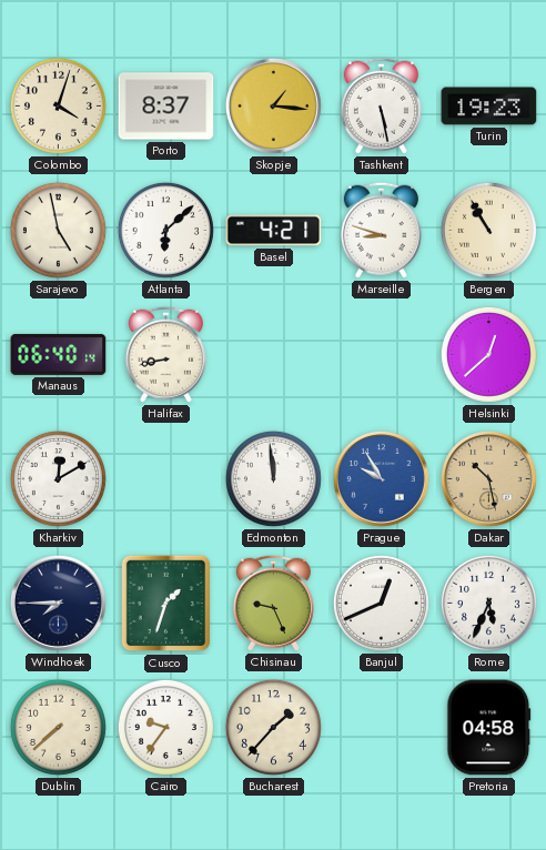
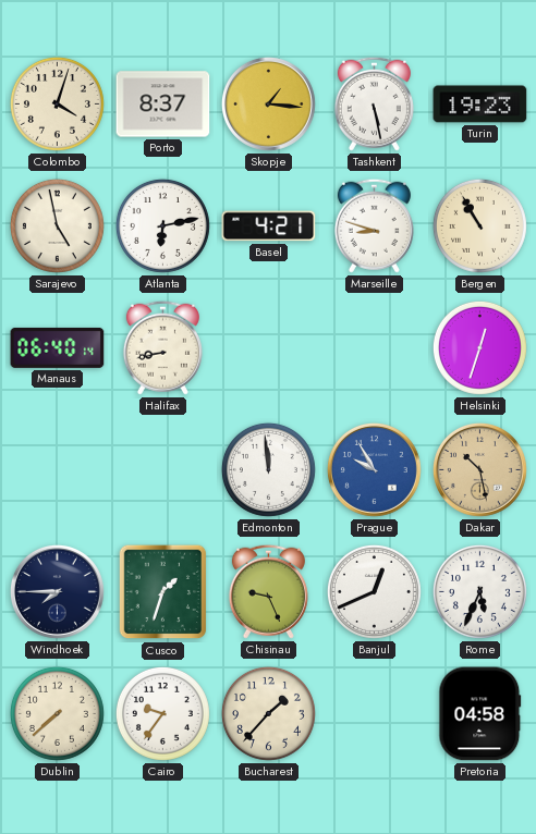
Atlanta: 6:08 -> 6:13 (162, 225)
Helsinki: 12:38 -> 12:33 (479, 347)
Kharkiv: 12:10 -> none (58, 478)
